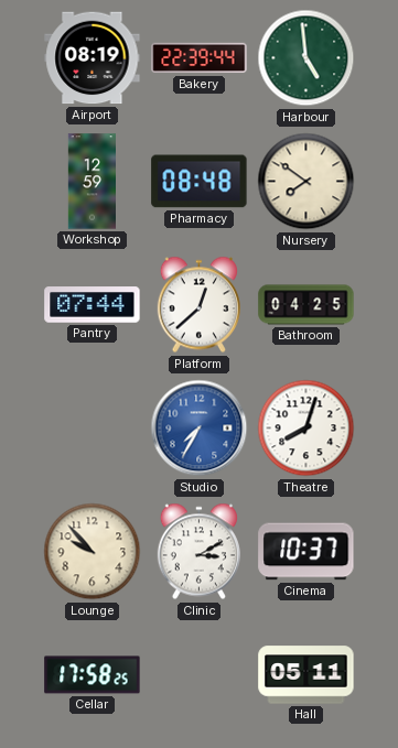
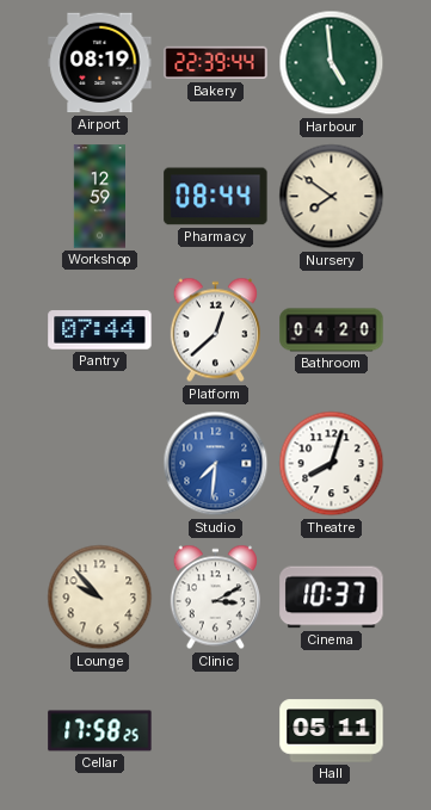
Pharmacy: 08:48 -> 08:44 (216, 197)
Bathroom: 04:25 -> 04:20 (332, 330)
Studio: 7:35 -> 7:31 (216, 464)
